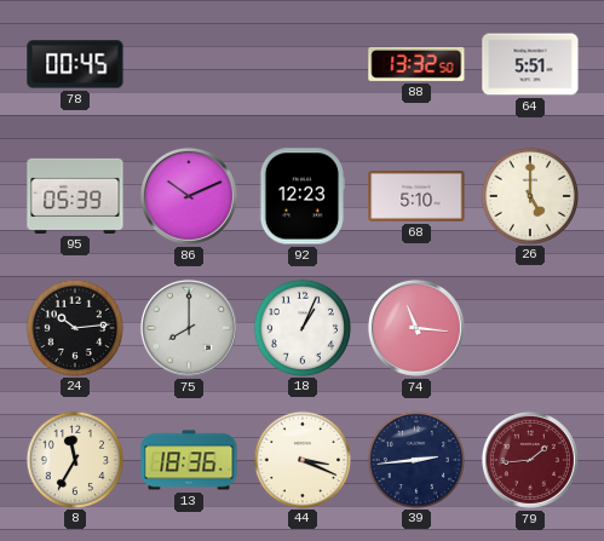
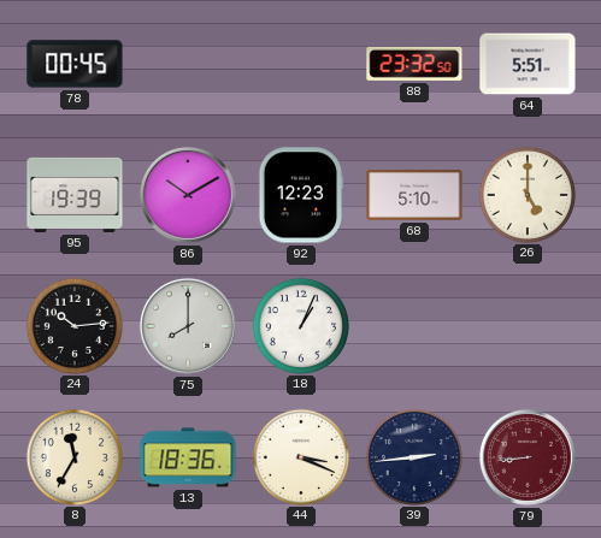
88: 13:32 -> 23:32 (414, 64)
95: 05:39 -> 19:39 (75, 195)
86: 10:11 -> 10:10 (188, 195)
74: 11:16 -> none (416, 328)
79: 1:44 -> 8:44 (528, 457)
